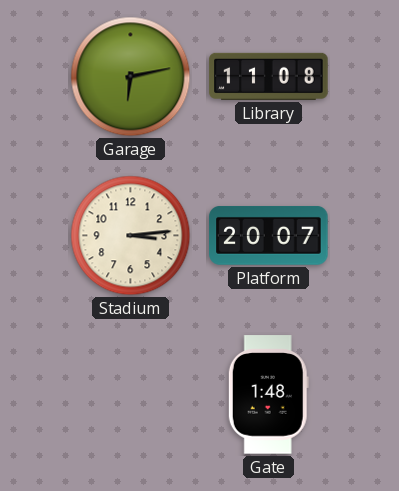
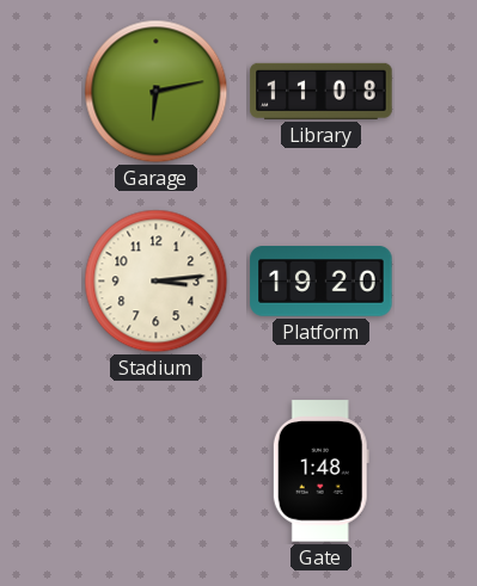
Platform: 20:07 -> 19:20 (322, 282)
